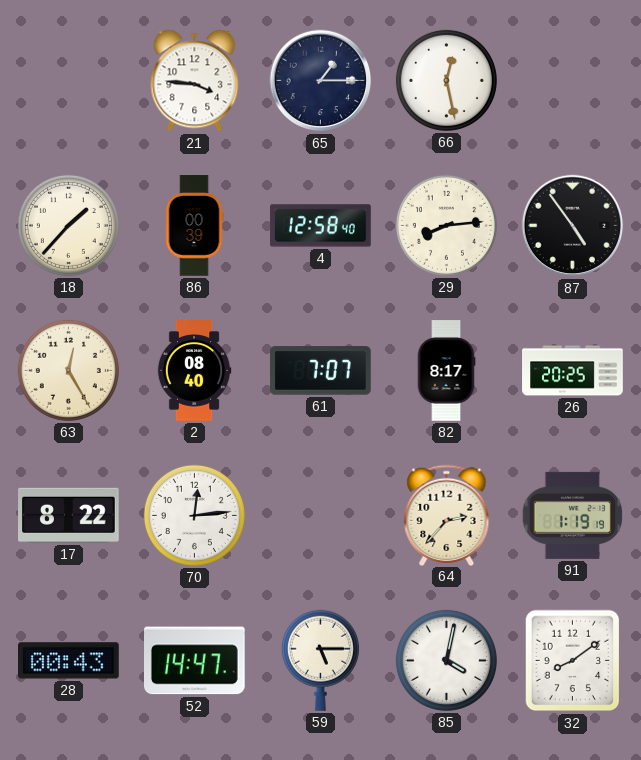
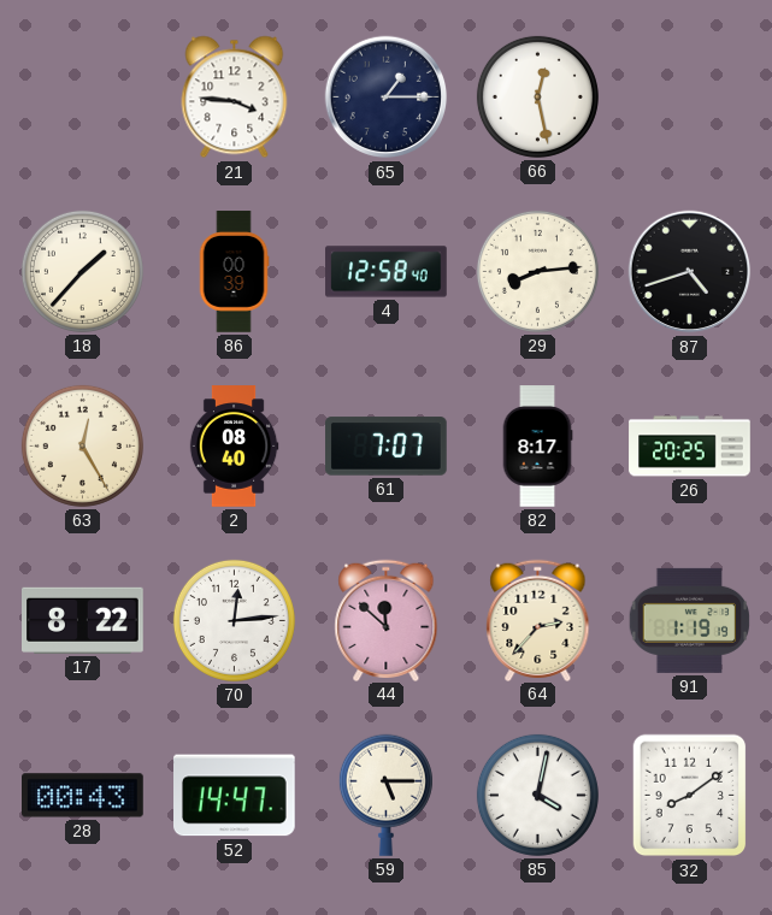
87: 4:54 -> 4:42 (690, 272)
44: none -> 11:52 (387, 620)
